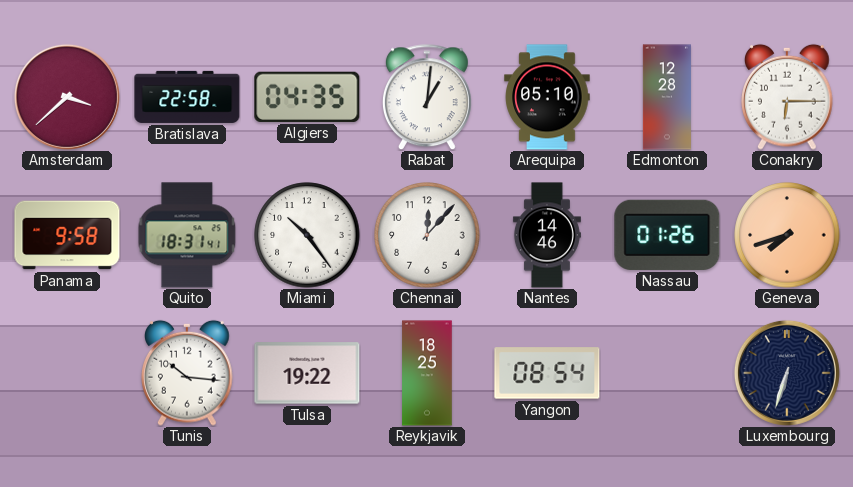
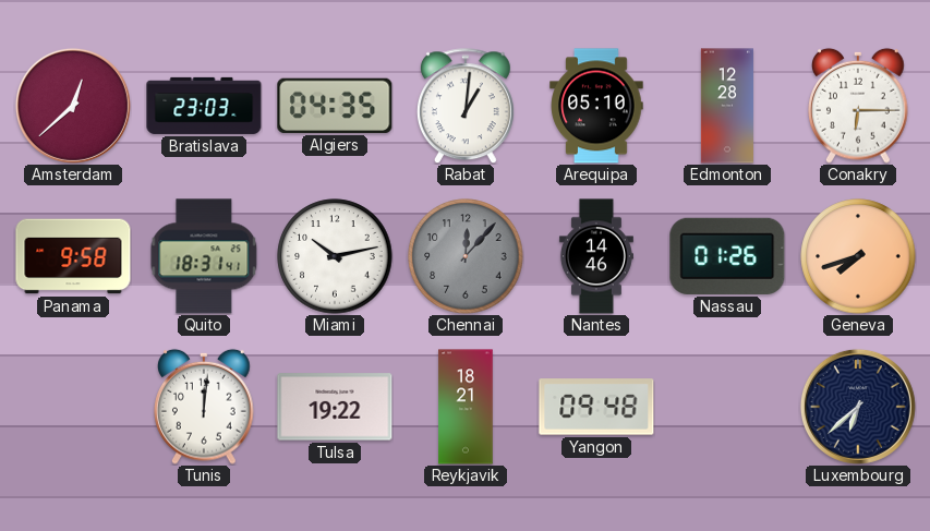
Amsterdam: 3:38 -> 12:38 (73, 106)
Bratislava: 22:58 -> 23:03 (204, 106)
Miami: 10:24 -> 10:13 (335, 256)
Chennai dial: white -> grey (466, 256)
Tunis: 10:16 -> 12:01 (204, 407)
Reykjavik: 18:25 -> 18:21 (466, 407)
Yangon: 08:54 -> 09:48 (596, 407)
Luxembourg: 6:33 -> 6:38 (858, 407)
